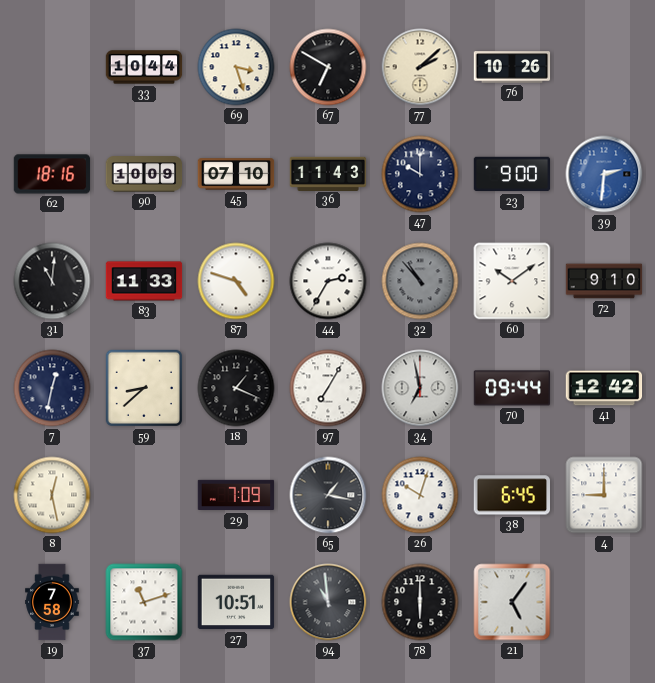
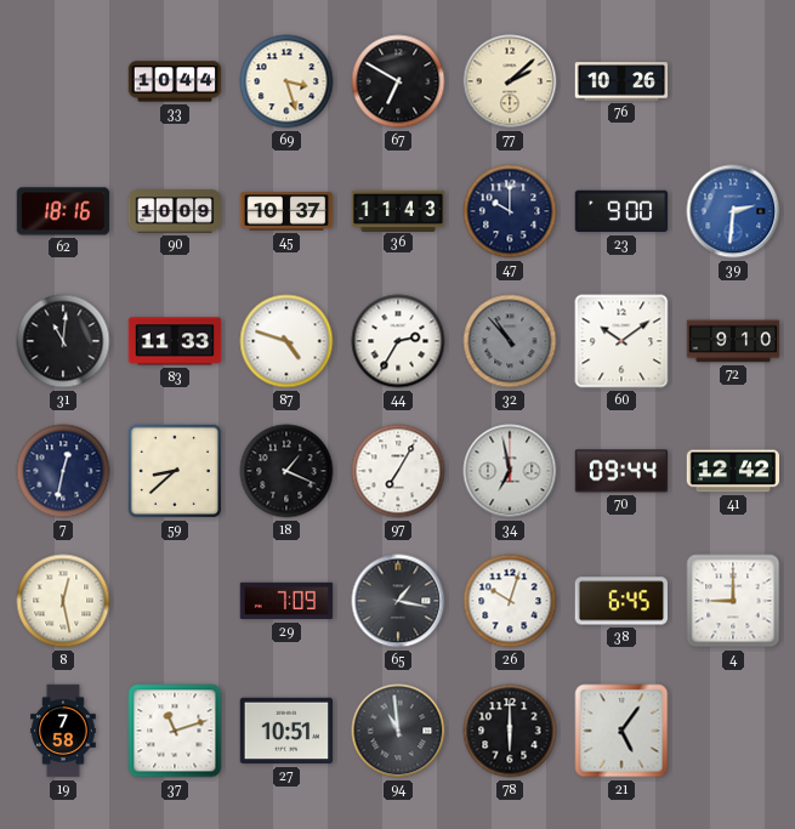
45: 07:10 -> 10:37 (286, 211)
